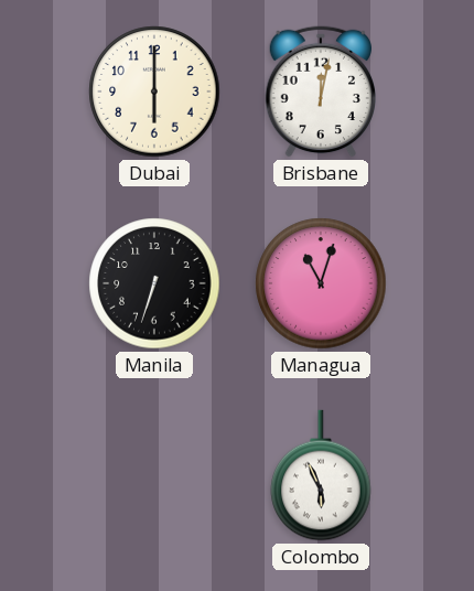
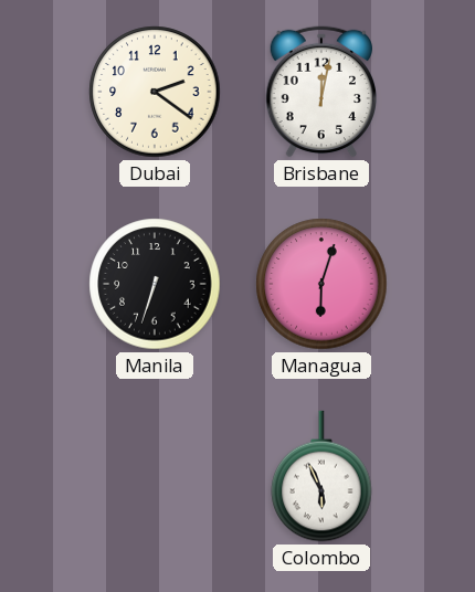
Dubai: 6:00 -> 2:21 (155, 92)
Managua: 11:03 -> 6:03 (321, 284)
